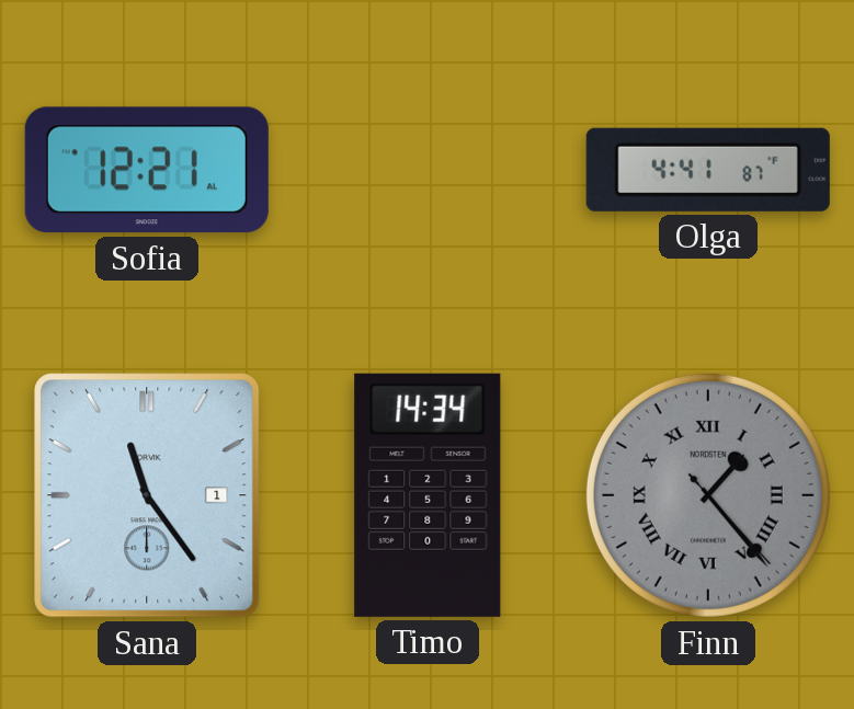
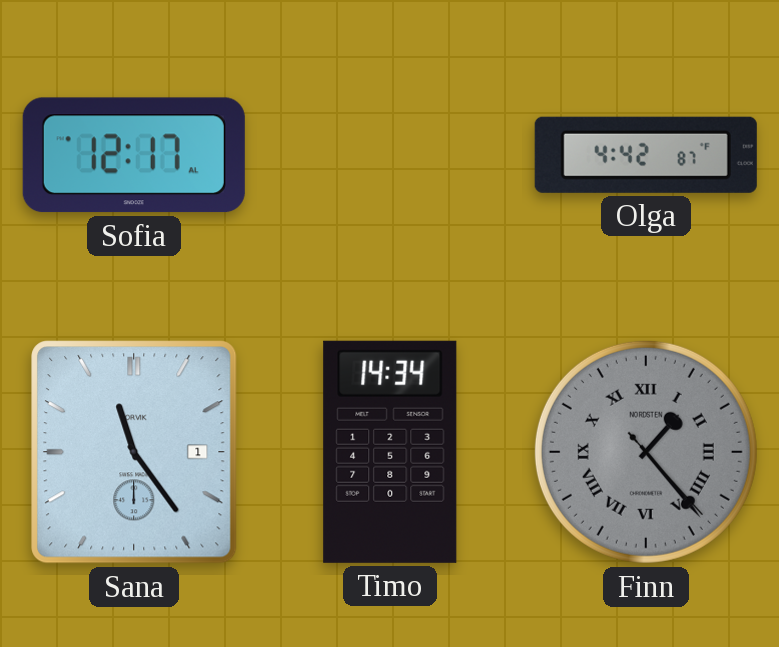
Sofia: 12:21 -> 12:17 (134, 155)
Olga: 4:41 -> 4:42 (646, 155)
